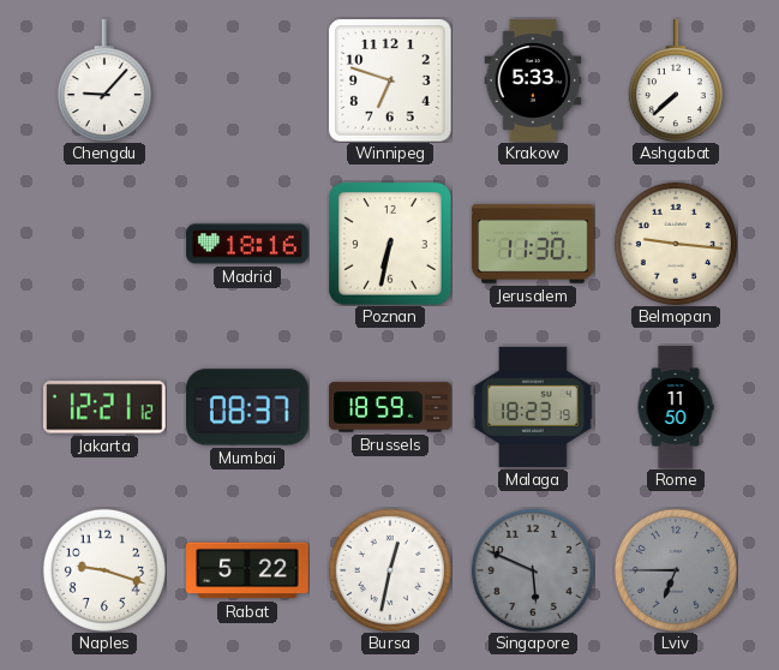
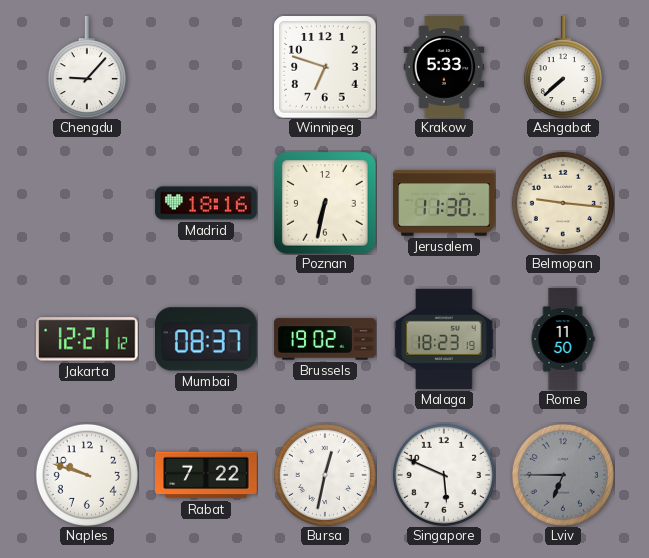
Brussels: 18:59 -> 19:02 (325, 339)
Naples: 9:18 -> 9:48 (87, 475)
Rabat: 5:22 -> 7:22 (206, 475)
Singapore dial: grey -> white (444, 475)
